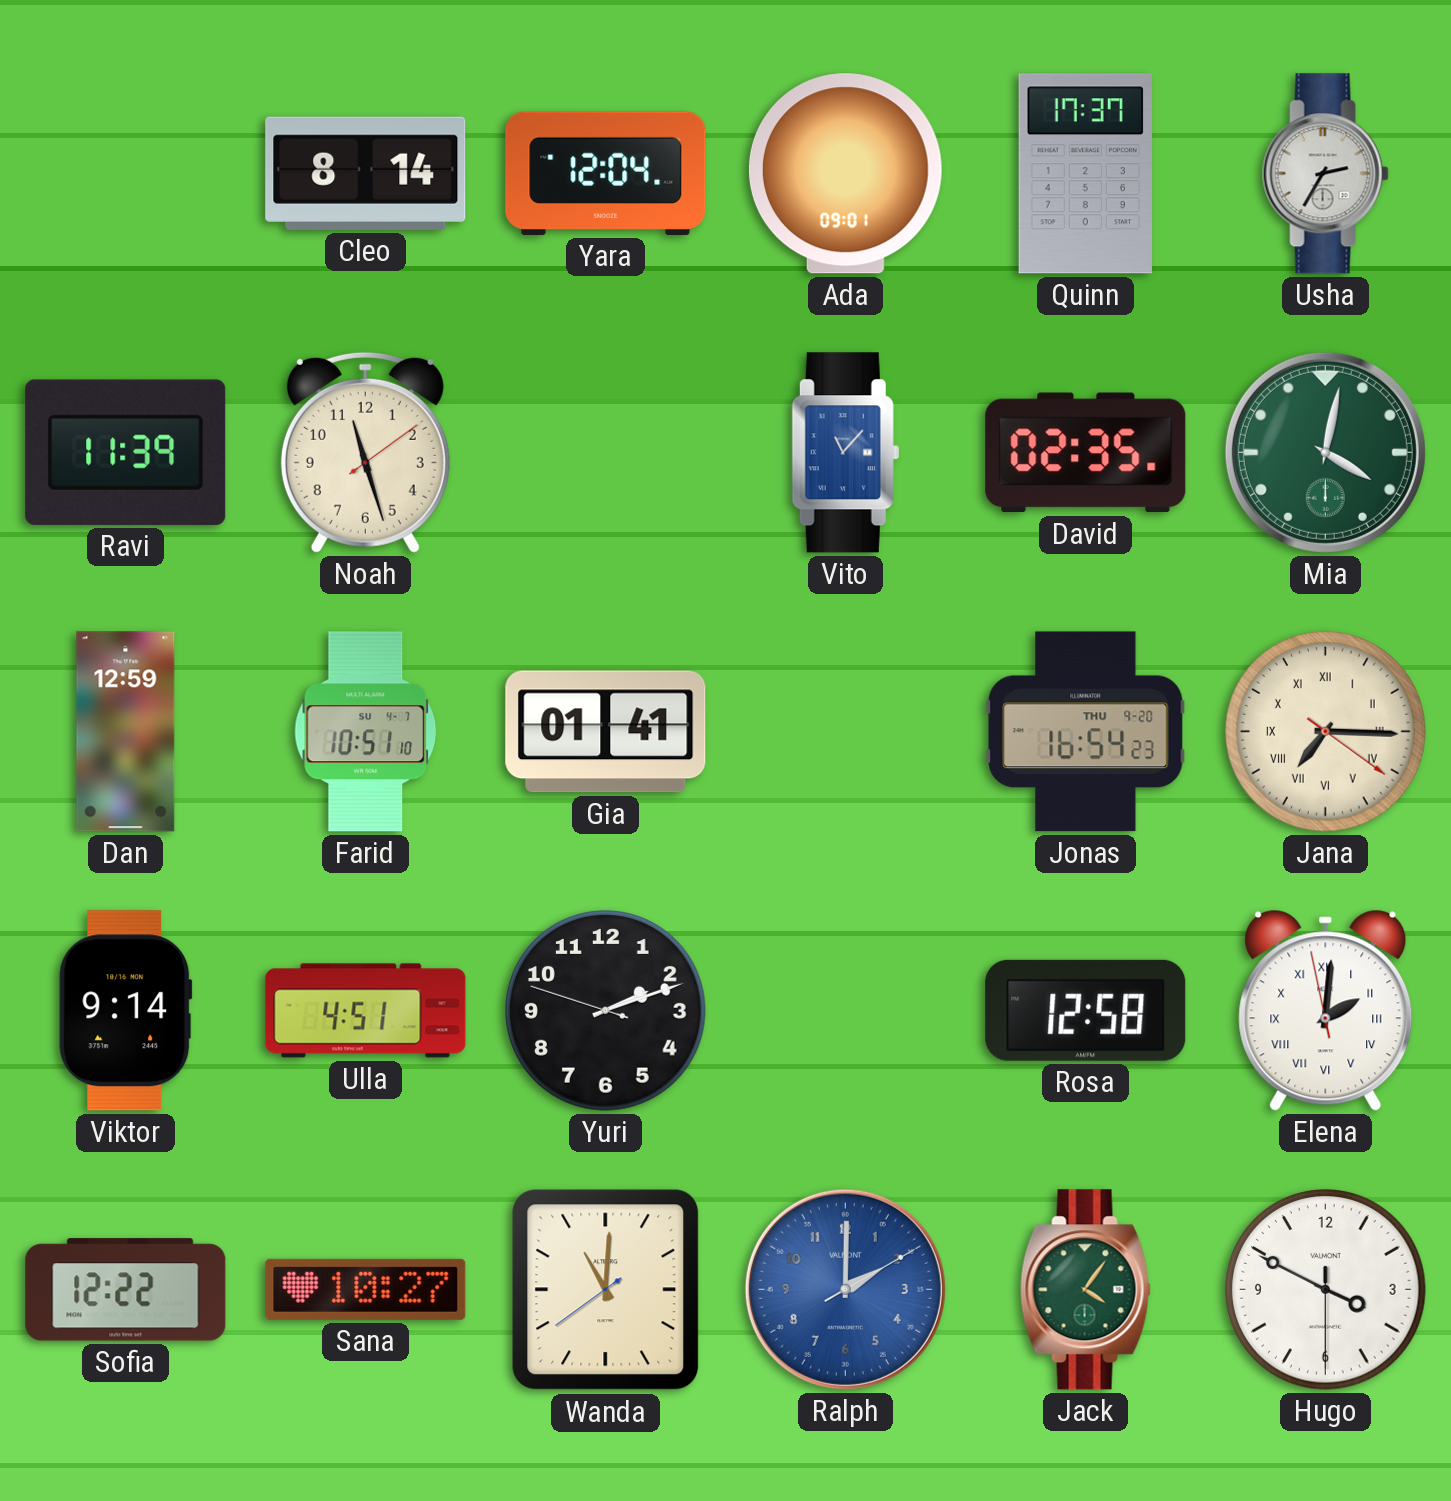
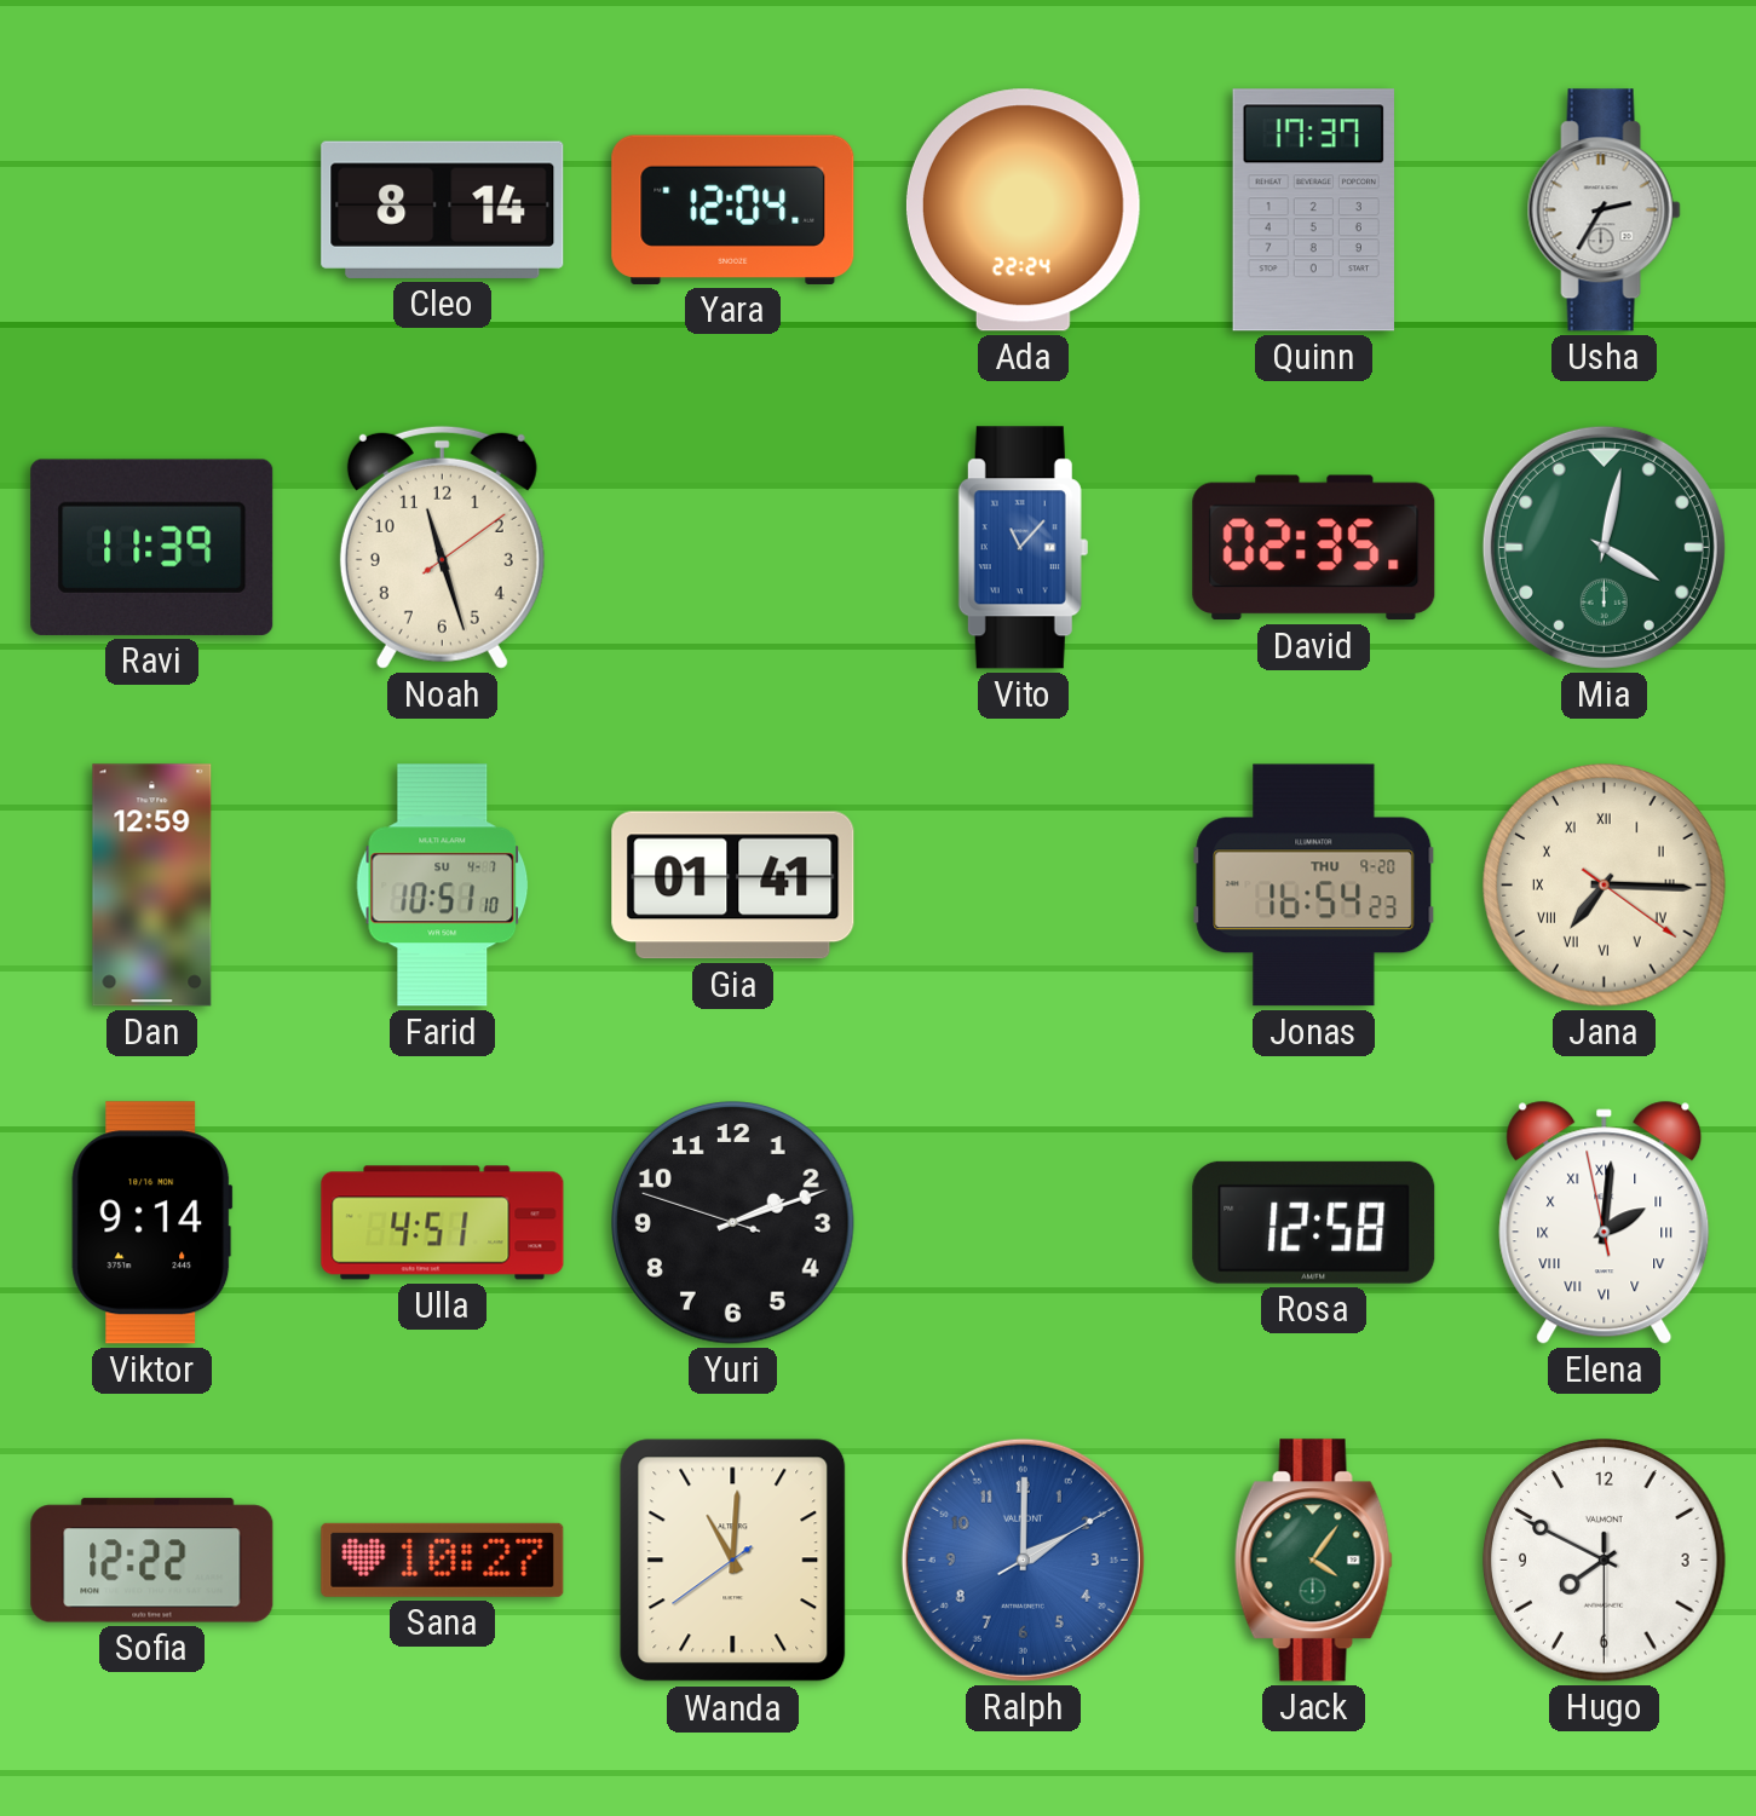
Ada: 09:01 -> 22:24 (1023, 211)
Hugo: 3:49 -> 7:49 (1605, 1561)
